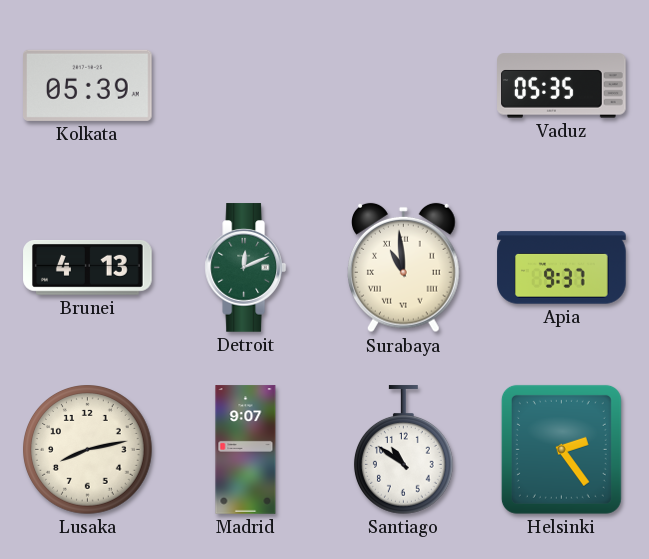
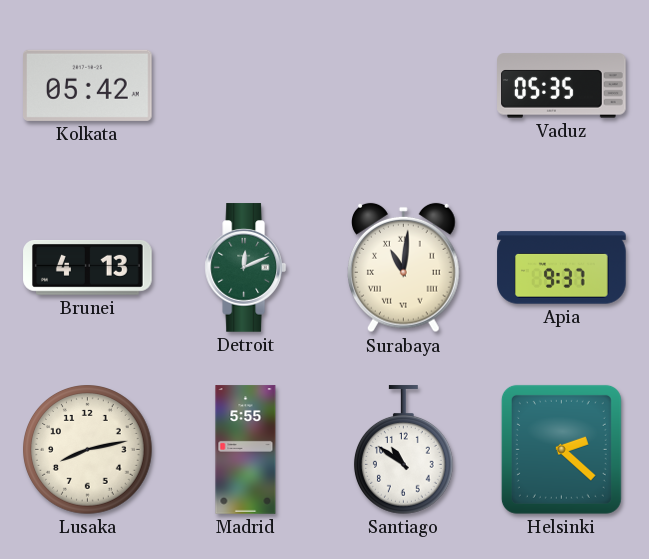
Kolkata: 05:39 -> 05:42 (88, 85)
Surabaya: 10:59 -> 11:01 (404, 268)
Madrid: 9:07 -> 5:55 (246, 450)
Helsinki: 2:24 -> 2:22 (561, 449)
